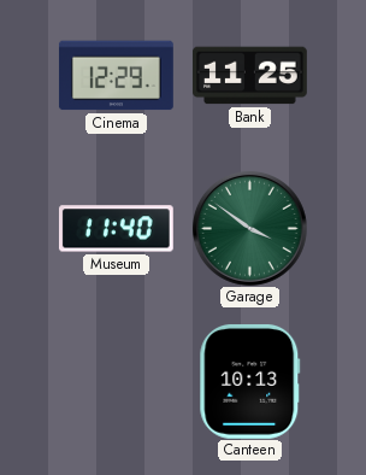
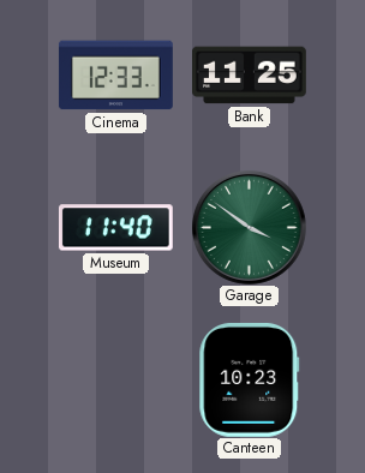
Cinema: 12:29 -> 12:33 (115, 76)
Canteen: 10:13 -> 10:23 (250, 379)
